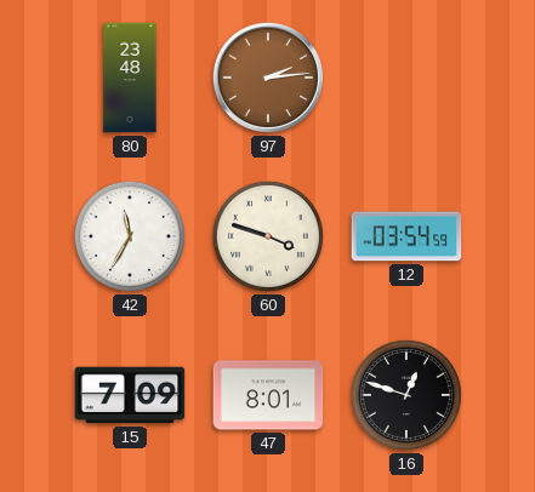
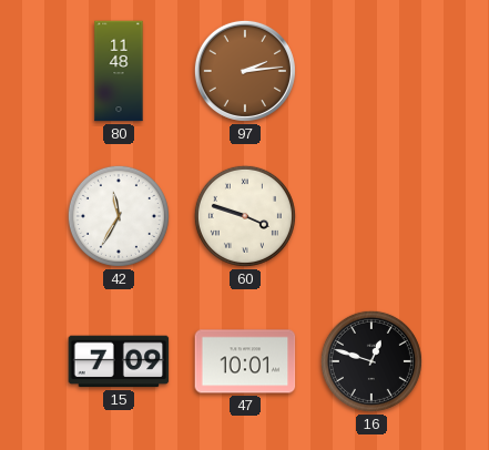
80: 23:48 -> 11:48 (119, 71)
12: 03:54 -> none (406, 236)
47: 8:01 -> 10:01 (245, 361)
